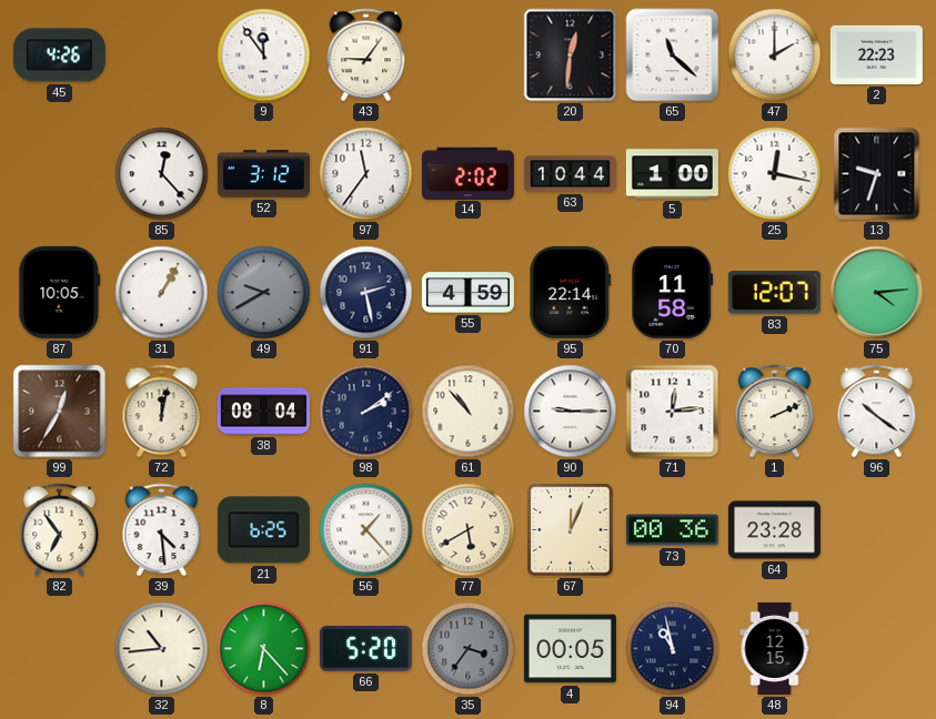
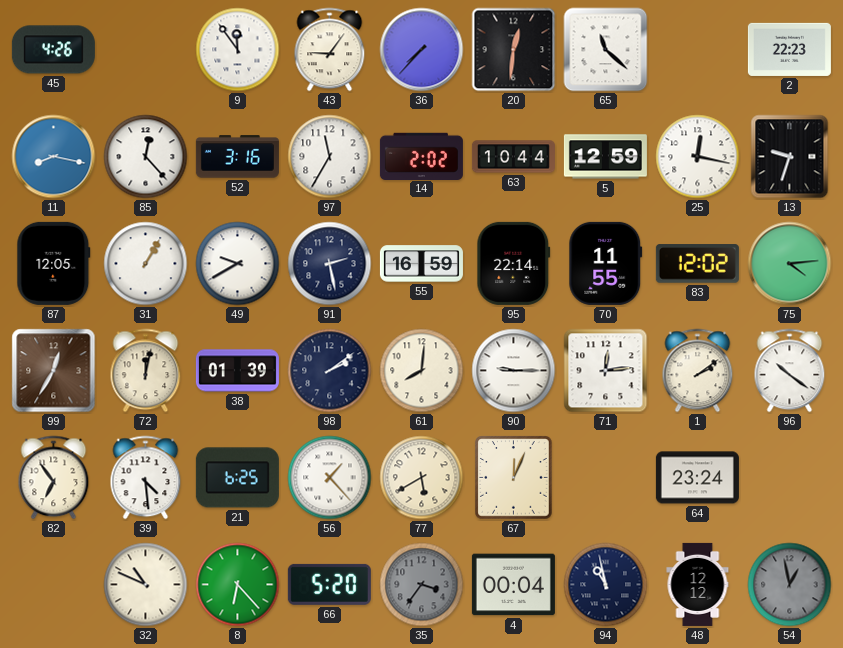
36: none -> 7:37 (422, 50)
47: 2:00 -> none (775, 55)
11: none -> 8:17 (54, 157)
52: 3:12 -> 3:16 (237, 157)
97: 11:36 -> 11:35 (330, 157)
5: 1:00 -> 12:59 (605, 157)
87: 10:05 -> 12:05 (54, 263)
49 dial: grey -> white (238, 264)
55: 4:59 -> 16:59 (421, 264)
70: 11:58 -> 11:55 (606, 263)
83: 12:07 -> 12:02 (697, 264)
38: 08:04 -> 01:39 (237, 371)
61: 10:53 -> 8:01 (422, 371)
1: 2:11 -> 2:09 (698, 371)
73: 00:36 -> none (672, 530)
64: 23:28 -> 23:24 (697, 478)
32: 10:44 -> 10:49 (146, 585)
4: 00:05 -> 00:04 (513, 585)
48: 12:15 -> 12:12 (698, 584)
54: none -> 12:58 (790, 585)
